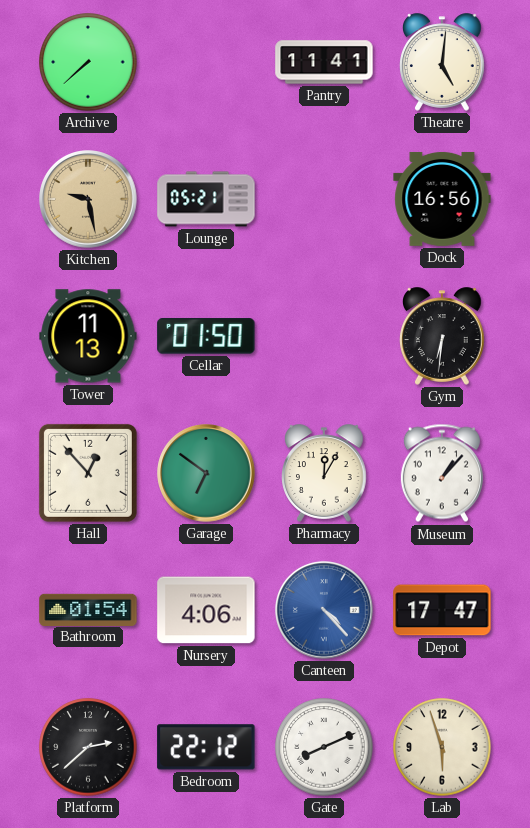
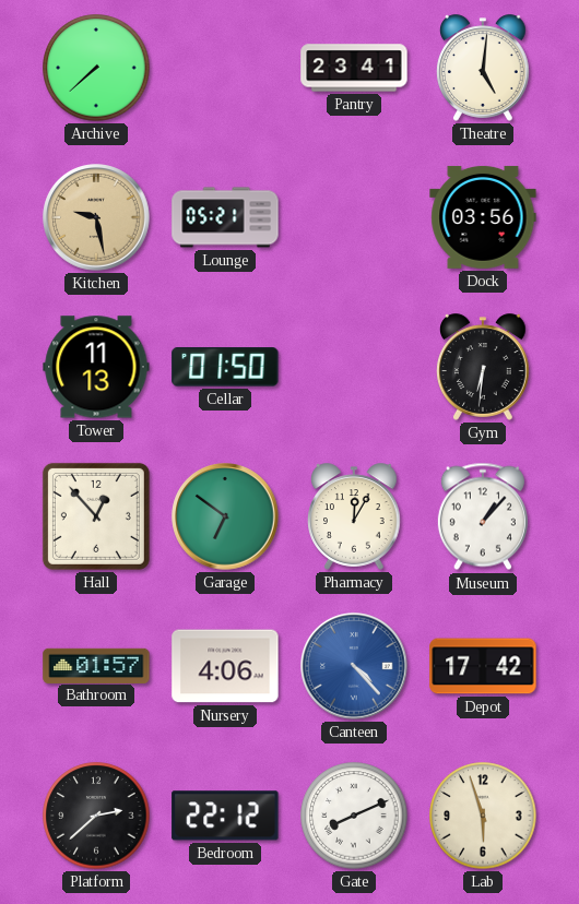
Pantry: 11:41 -> 23:41 (354, 68)
Dock: 16:56 -> 03:56 (483, 217)
Bathroom: 01:54 -> 01:57 (96, 665)
Depot: 17:47 -> 17:42 (483, 666)
